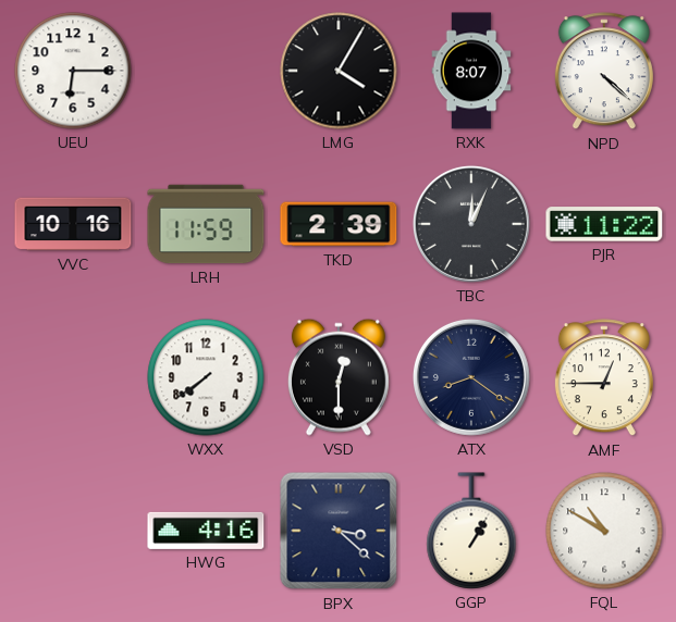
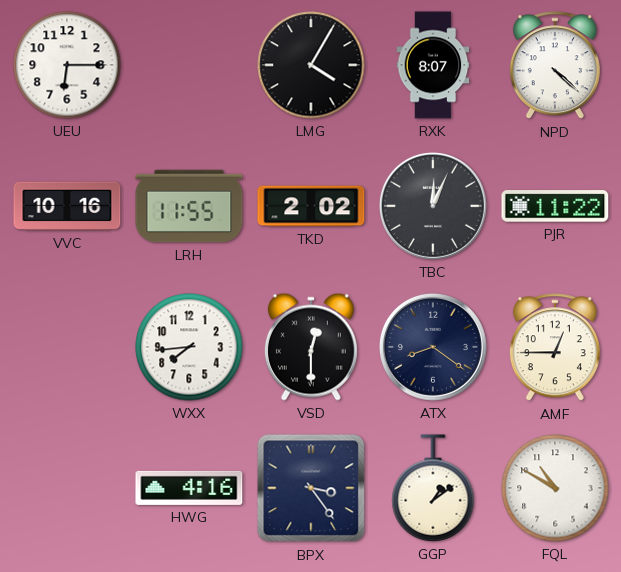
LRH: 11:59 -> 11:55 (189, 206)
TKD: 2:39 -> 2:02 (311, 206)
WXX: 7:39 -> 7:44 (189, 347)
BPX: 3:22 -> 3:24 (311, 488)
GGP: 1:05 -> 1:09 (433, 488)
